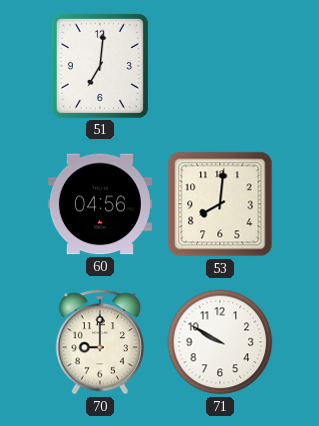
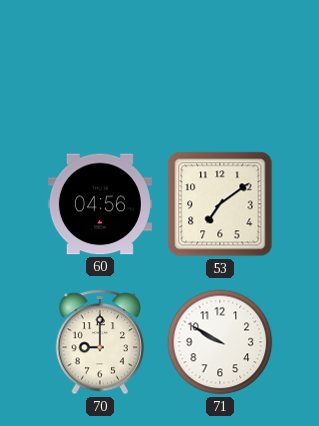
51: 7:01 -> none (100, 66)
53: 8:01 -> 7:09 (220, 204)
